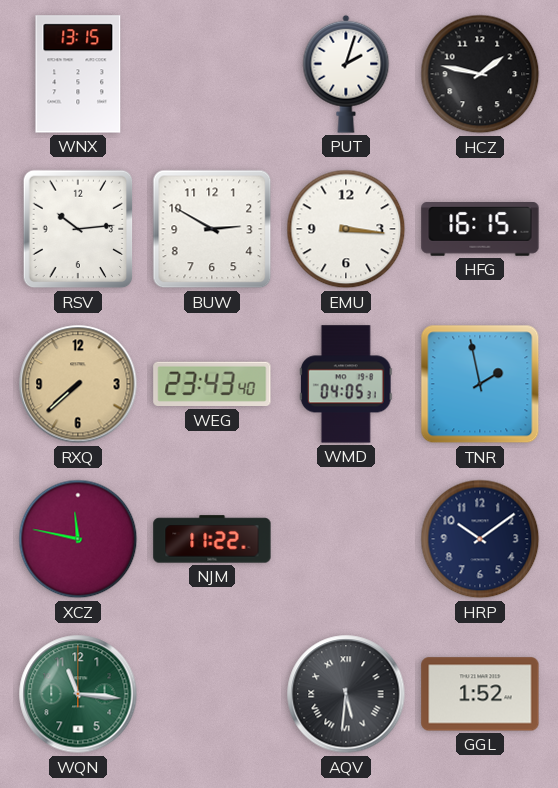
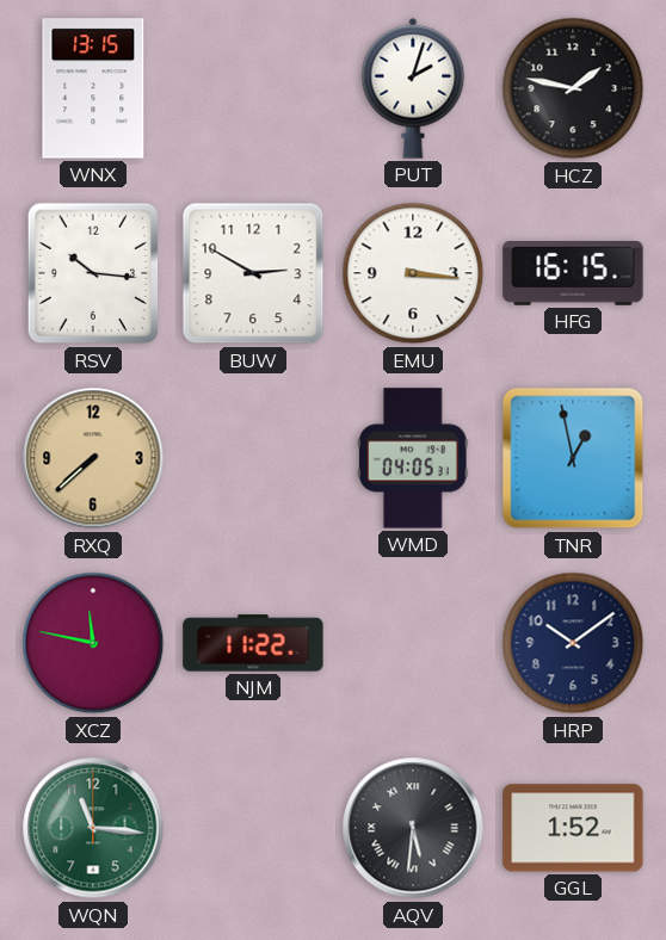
RSV: 10:14 -> 10:16 (93, 273)
WEG: 23:43 -> none (212, 384)
TNR: 1:58 -> 12:58 (573, 458)
